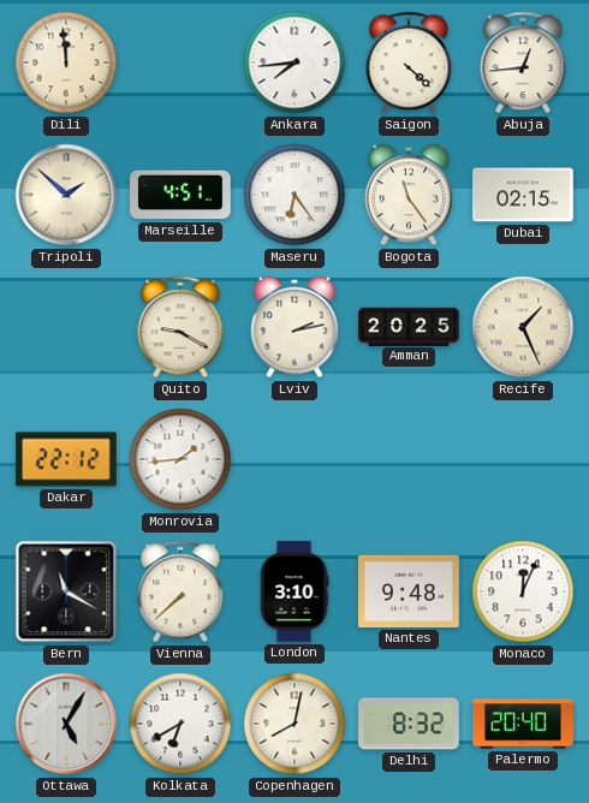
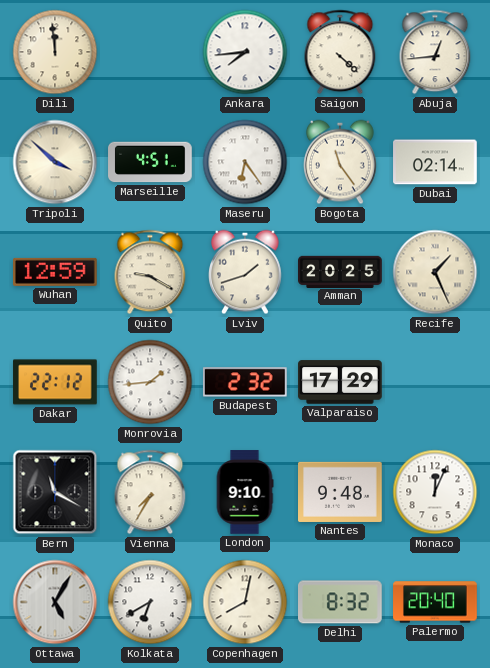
Tripoli: 1:52 -> 3:52 (55, 162)
Dubai: 02:15 -> 02:14 (435, 162)
Wuhan: none -> 12:59 (56, 272)
Lviv: 2:13 -> 1:42 (246, 272)
Budapest: none -> 2:32 (245, 382)
Valparaiso: none -> 17:29 (340, 382)
Vienna: 7:38 -> 7:35 (150, 492)
London: 3:10 -> 9:10 (245, 492)
